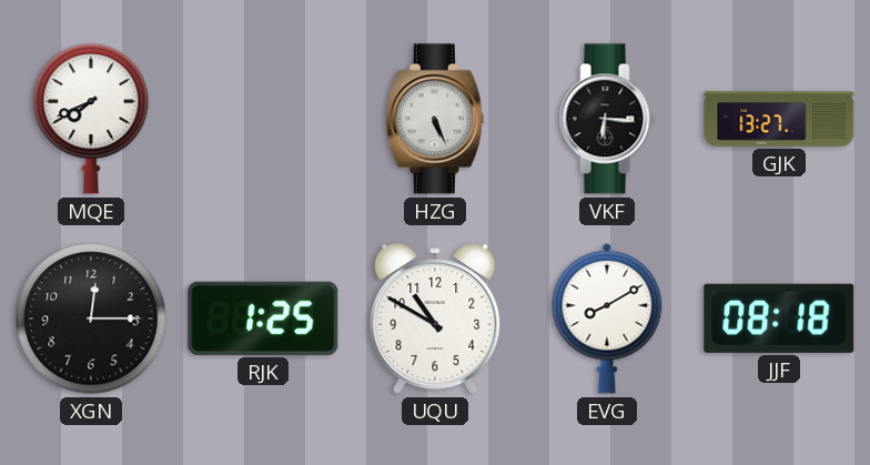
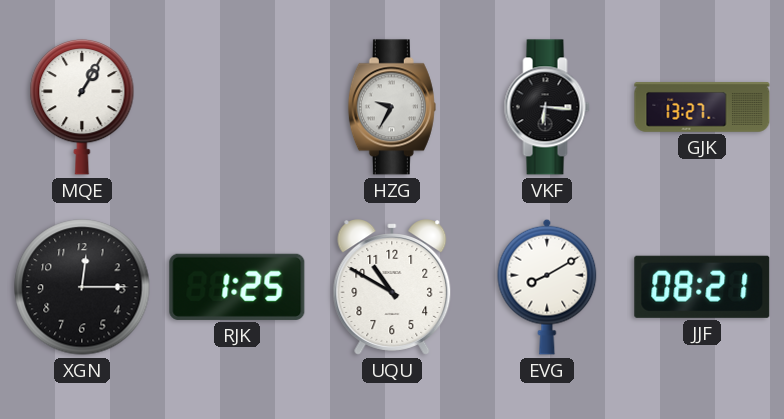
MQE: 7:41 -> 1:05 (82, 107)
HZG: 5:26 -> 9:35 (392, 107)
JJF: 08:18 -> 08:21 (702, 287)
